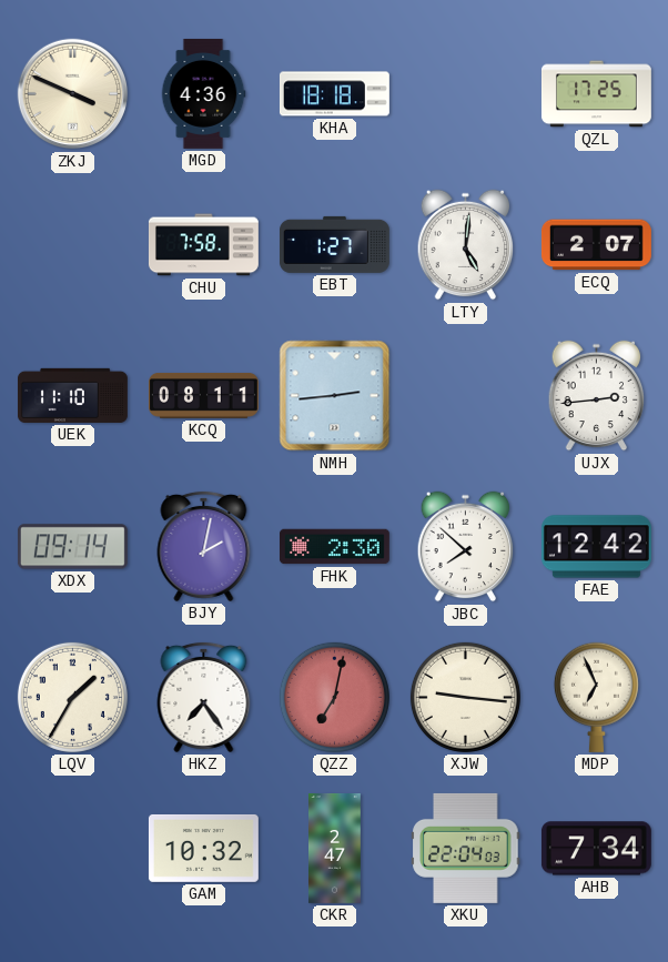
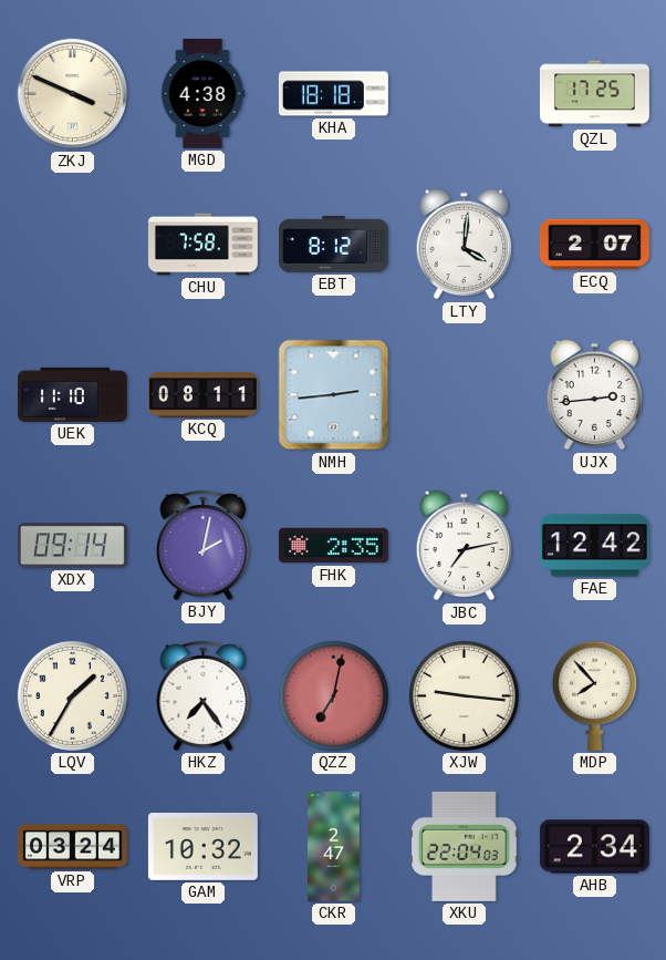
MGD: 4:36 -> 4:38 (202, 93)
EBT: 1:27 -> 8:12 (333, 244)
LTY: 5:01 -> 4:01 (465, 245)
FHK: 2:30 -> 2:35 (333, 546)
JBC: 7:52 -> 7:13 (465, 546)
MDP: 6:56 -> 7:53 (594, 695)
VRP: none -> 03:24 (73, 847)
AHB: 7:34 -> 2:34 (594, 847)
